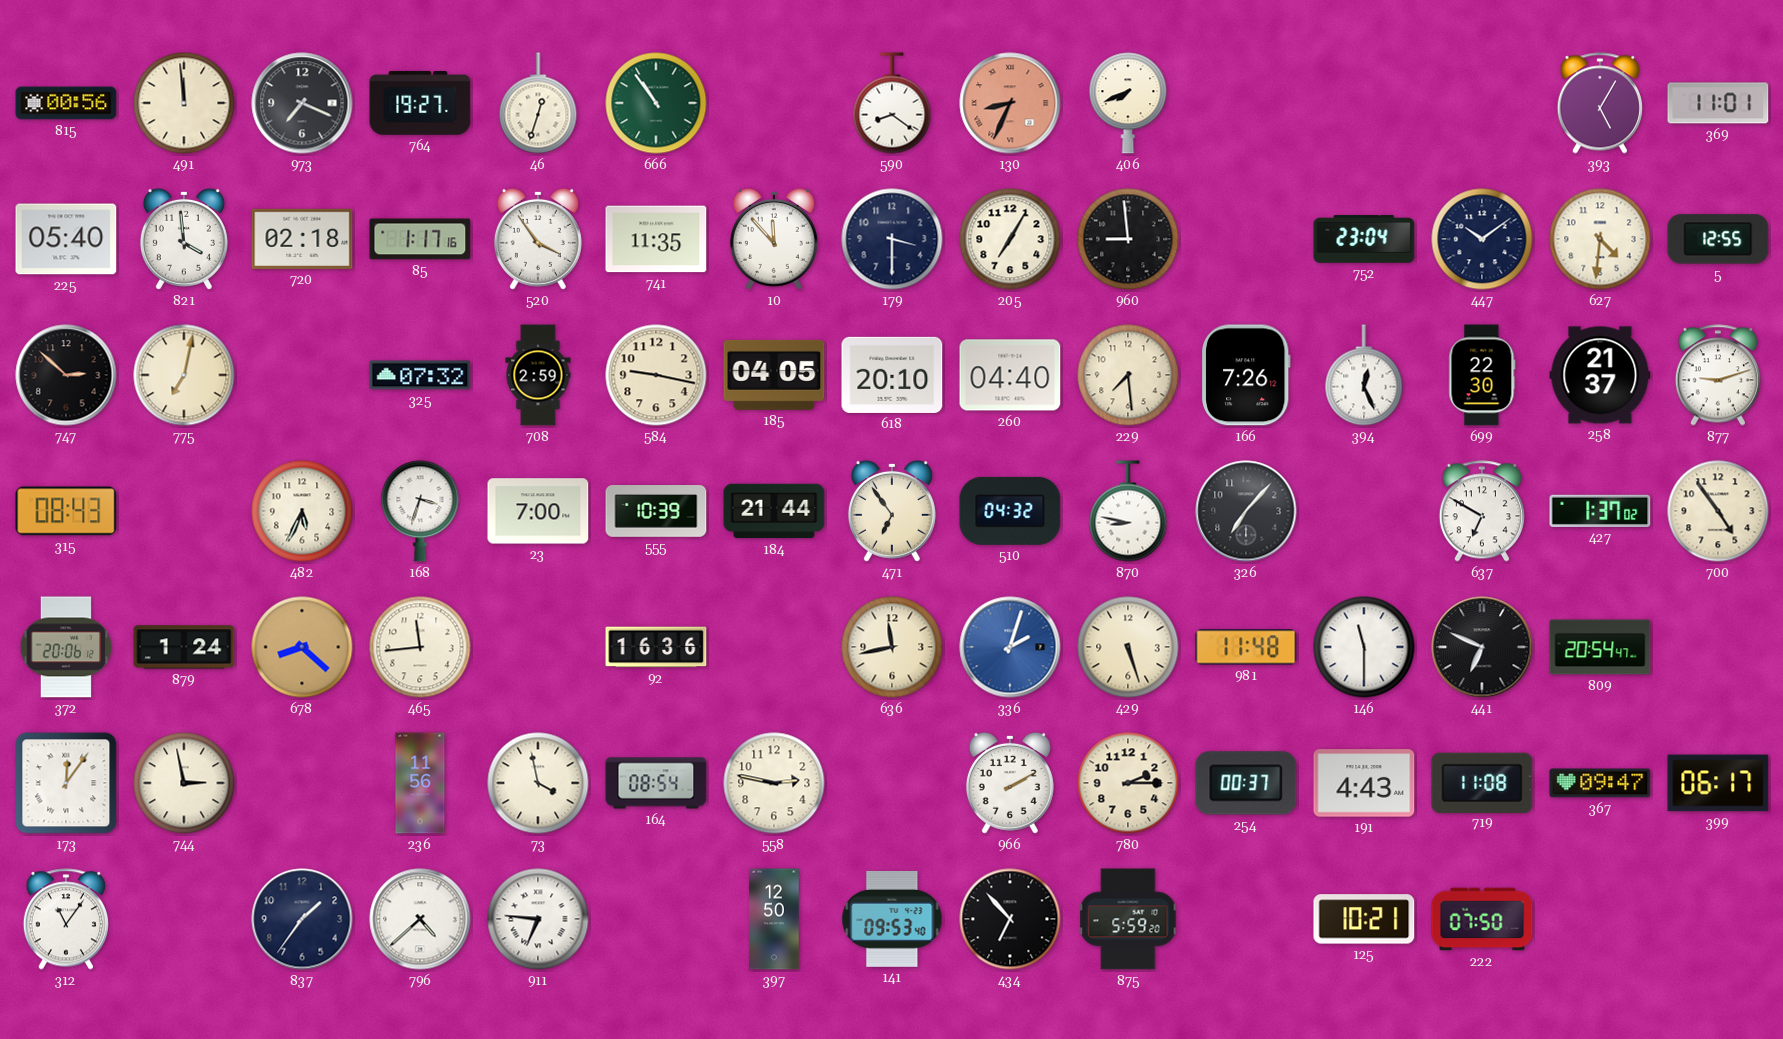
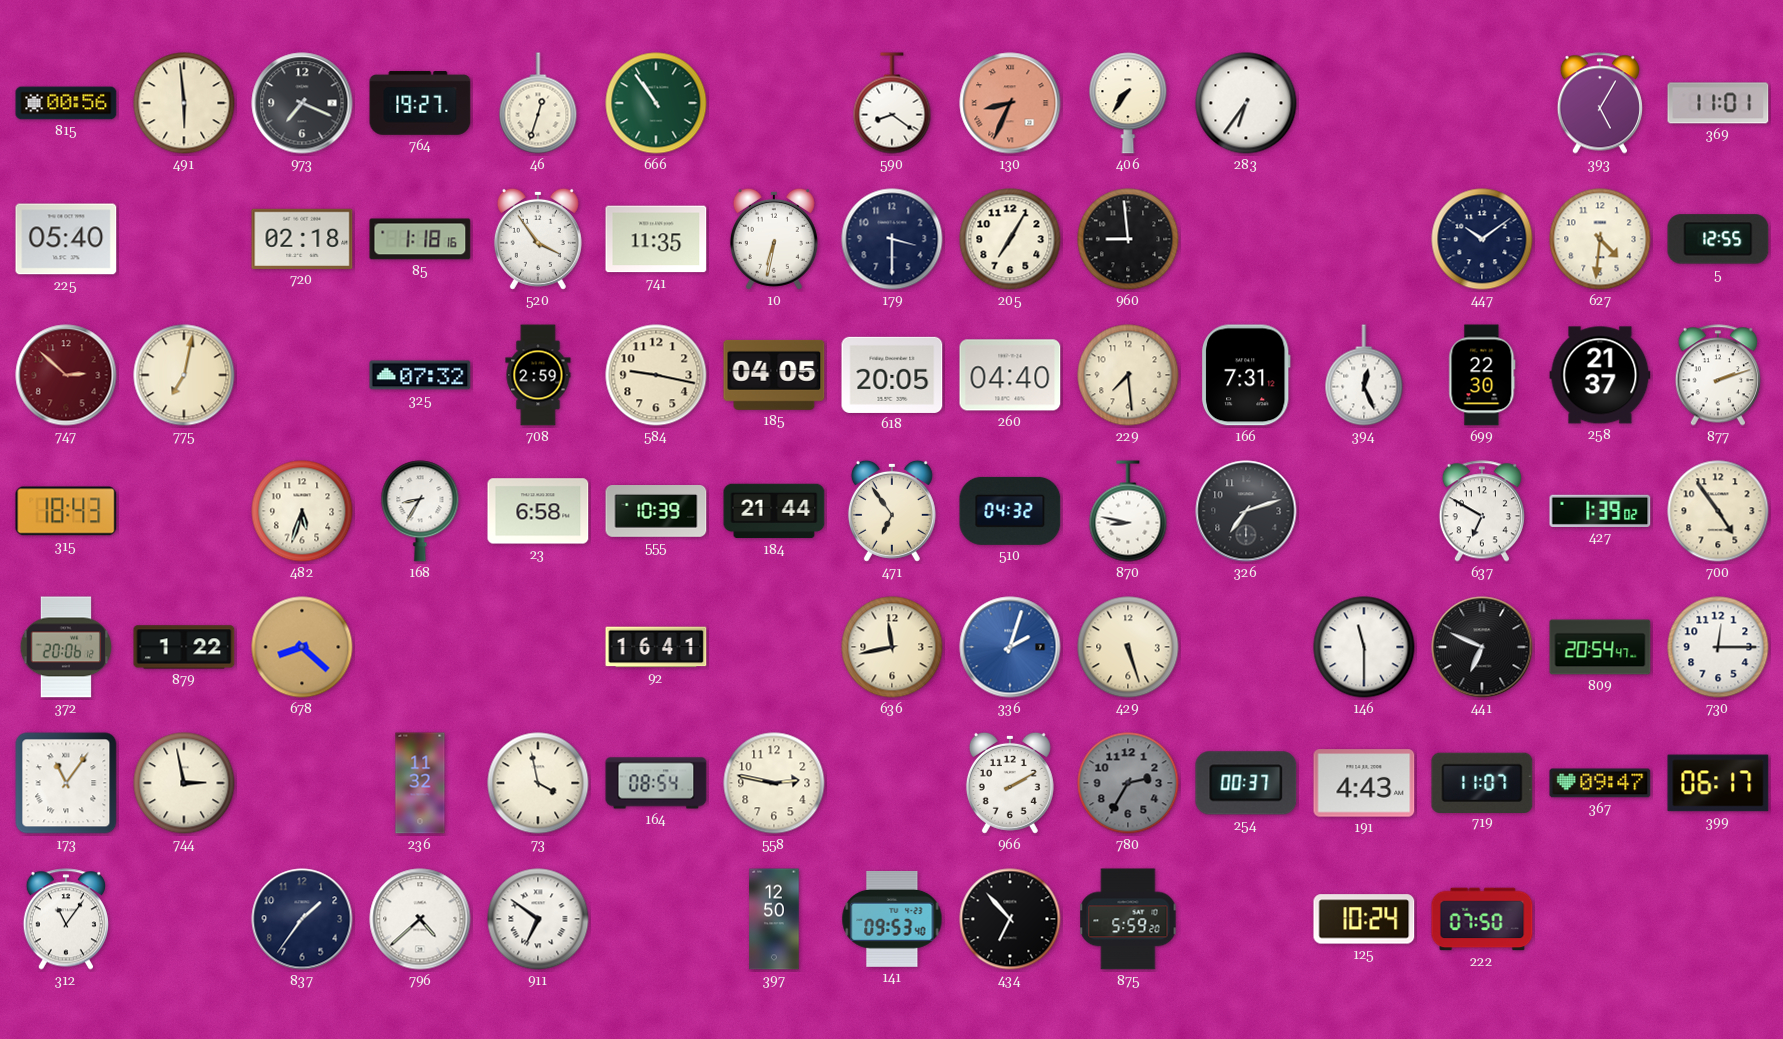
491: 11:59 -> 5:59 (184, 103)
406: 7:41 -> 7:36 (1128, 103)
283: none -> 6:36 (1246, 103)
821: 3:59 -> none (184, 239)
85: 1:17 -> 1:18 (420, 239)
10: 11:53 -> 6:32 (774, 239)
752: 23:04 -> none (1364, 239)
747 dial: black -> burgundy (66, 375)
618: 20:10 -> 20:05 (892, 375)
166: 7:26 -> 7:31 (1246, 375)
877: 9:12 -> 2:12 (1718, 375)
315: 08:43 -> 18:43 (66, 511)
482: 5:34 -> 5:33 (302, 511)
168: 3:33 -> 8:35 (420, 511)
23: 7:00 -> 6:58 (538, 511)
326: 7:07 -> 7:12 (1246, 511)
427: 1:37 -> 1:39 (1600, 511)
879: 1:24 -> 1:22 (184, 647)
465: 11:44 -> none (420, 647)
92: 16:36 -> 16:41 (656, 647)
981: 11:48 -> none (1246, 647)
730: none -> 12:15 (1718, 647)
173: 12:06 -> 11:06 (66, 783)
236: 11:56 -> 11:32 (420, 783)
780: 2:15 -> 2:35 (1128, 783)
780 dial: cream -> grey (1128, 783)
719: 11:08 -> 11:07 (1482, 782)
911: 6:46 -> 6:51 (538, 919)
125: 10:21 -> 10:24 (1364, 919)
